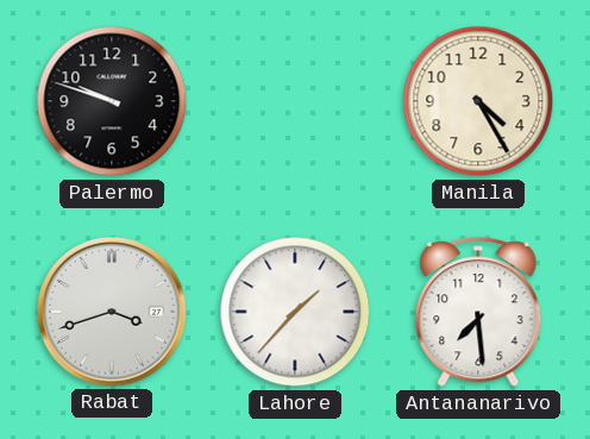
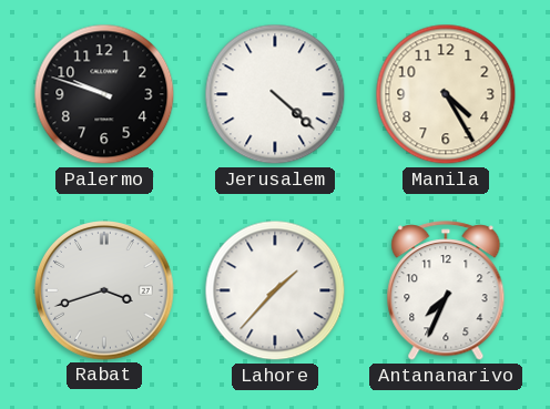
Jerusalem: none -> 4:22 (275, 94)
Antananarivo: 7:29 -> 7:34 (446, 292)
